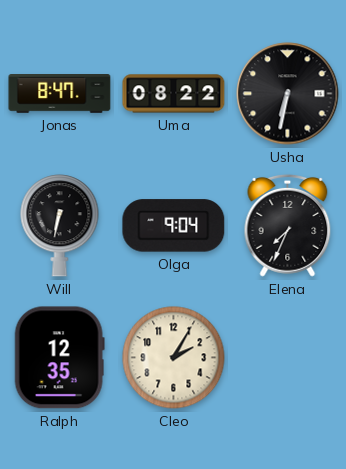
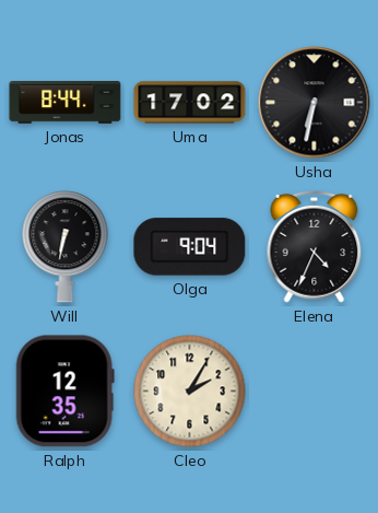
Jonas: 8:47 -> 8:44 (66, 103)
Uma: 08:22 -> 17:02 (190, 103)
Elena: 7:34 -> 4:34 (315, 246)
